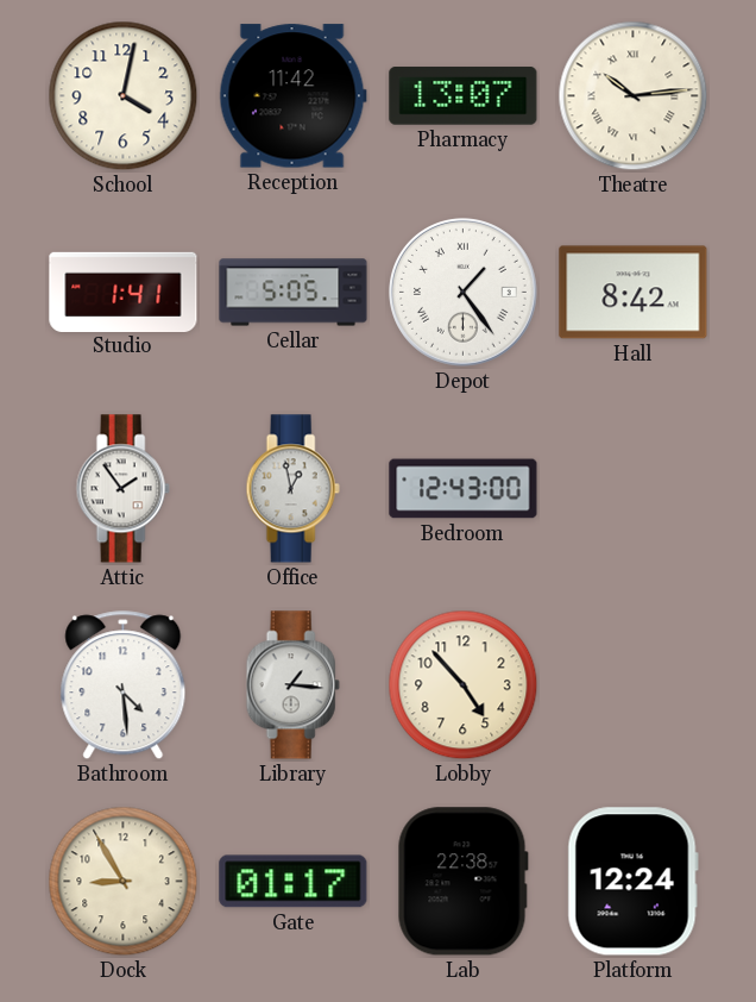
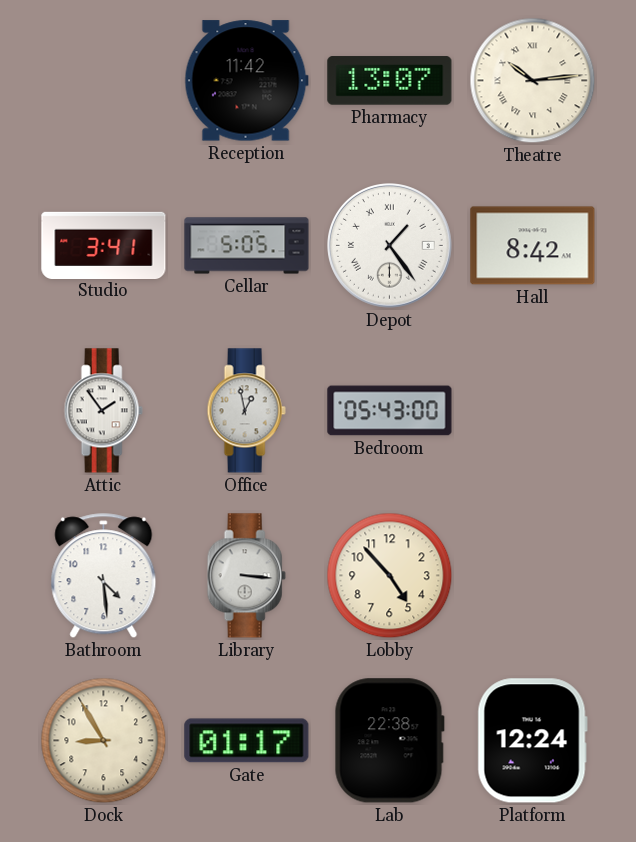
School: 4:02 -> none (124, 96)
Studio: 1:41 -> 3:41 (104, 245)
Bedroom: 12:43 -> 05:43 (390, 411)
Library: 1:16 -> 3:16 (246, 576)
